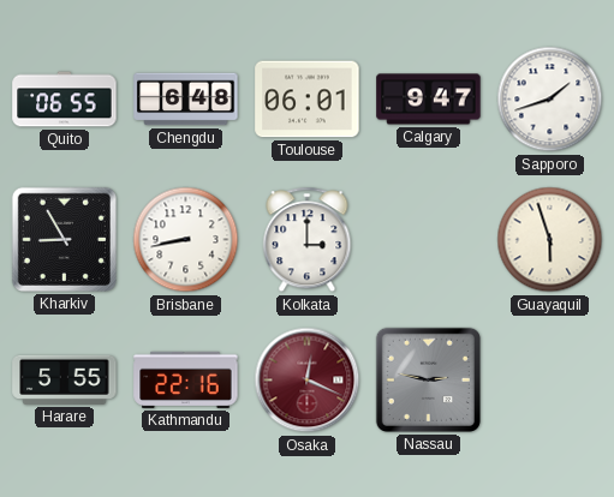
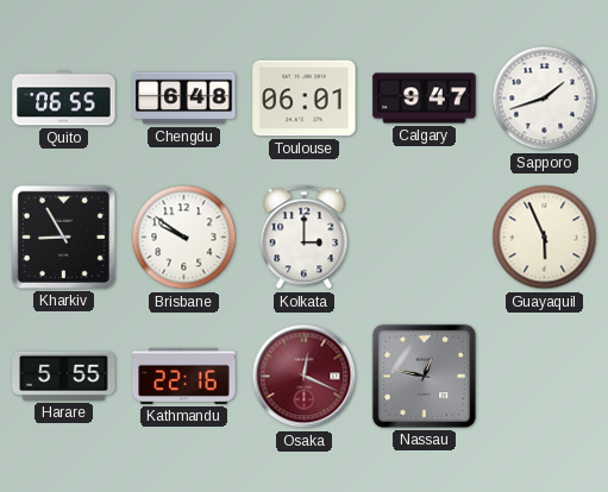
Brisbane: 8:43 -> 9:51 (184, 238)
Guayaquil: 5:57 -> 5:56 (545, 238)
Nassau: 2:47 -> 12:47 (424, 376)
